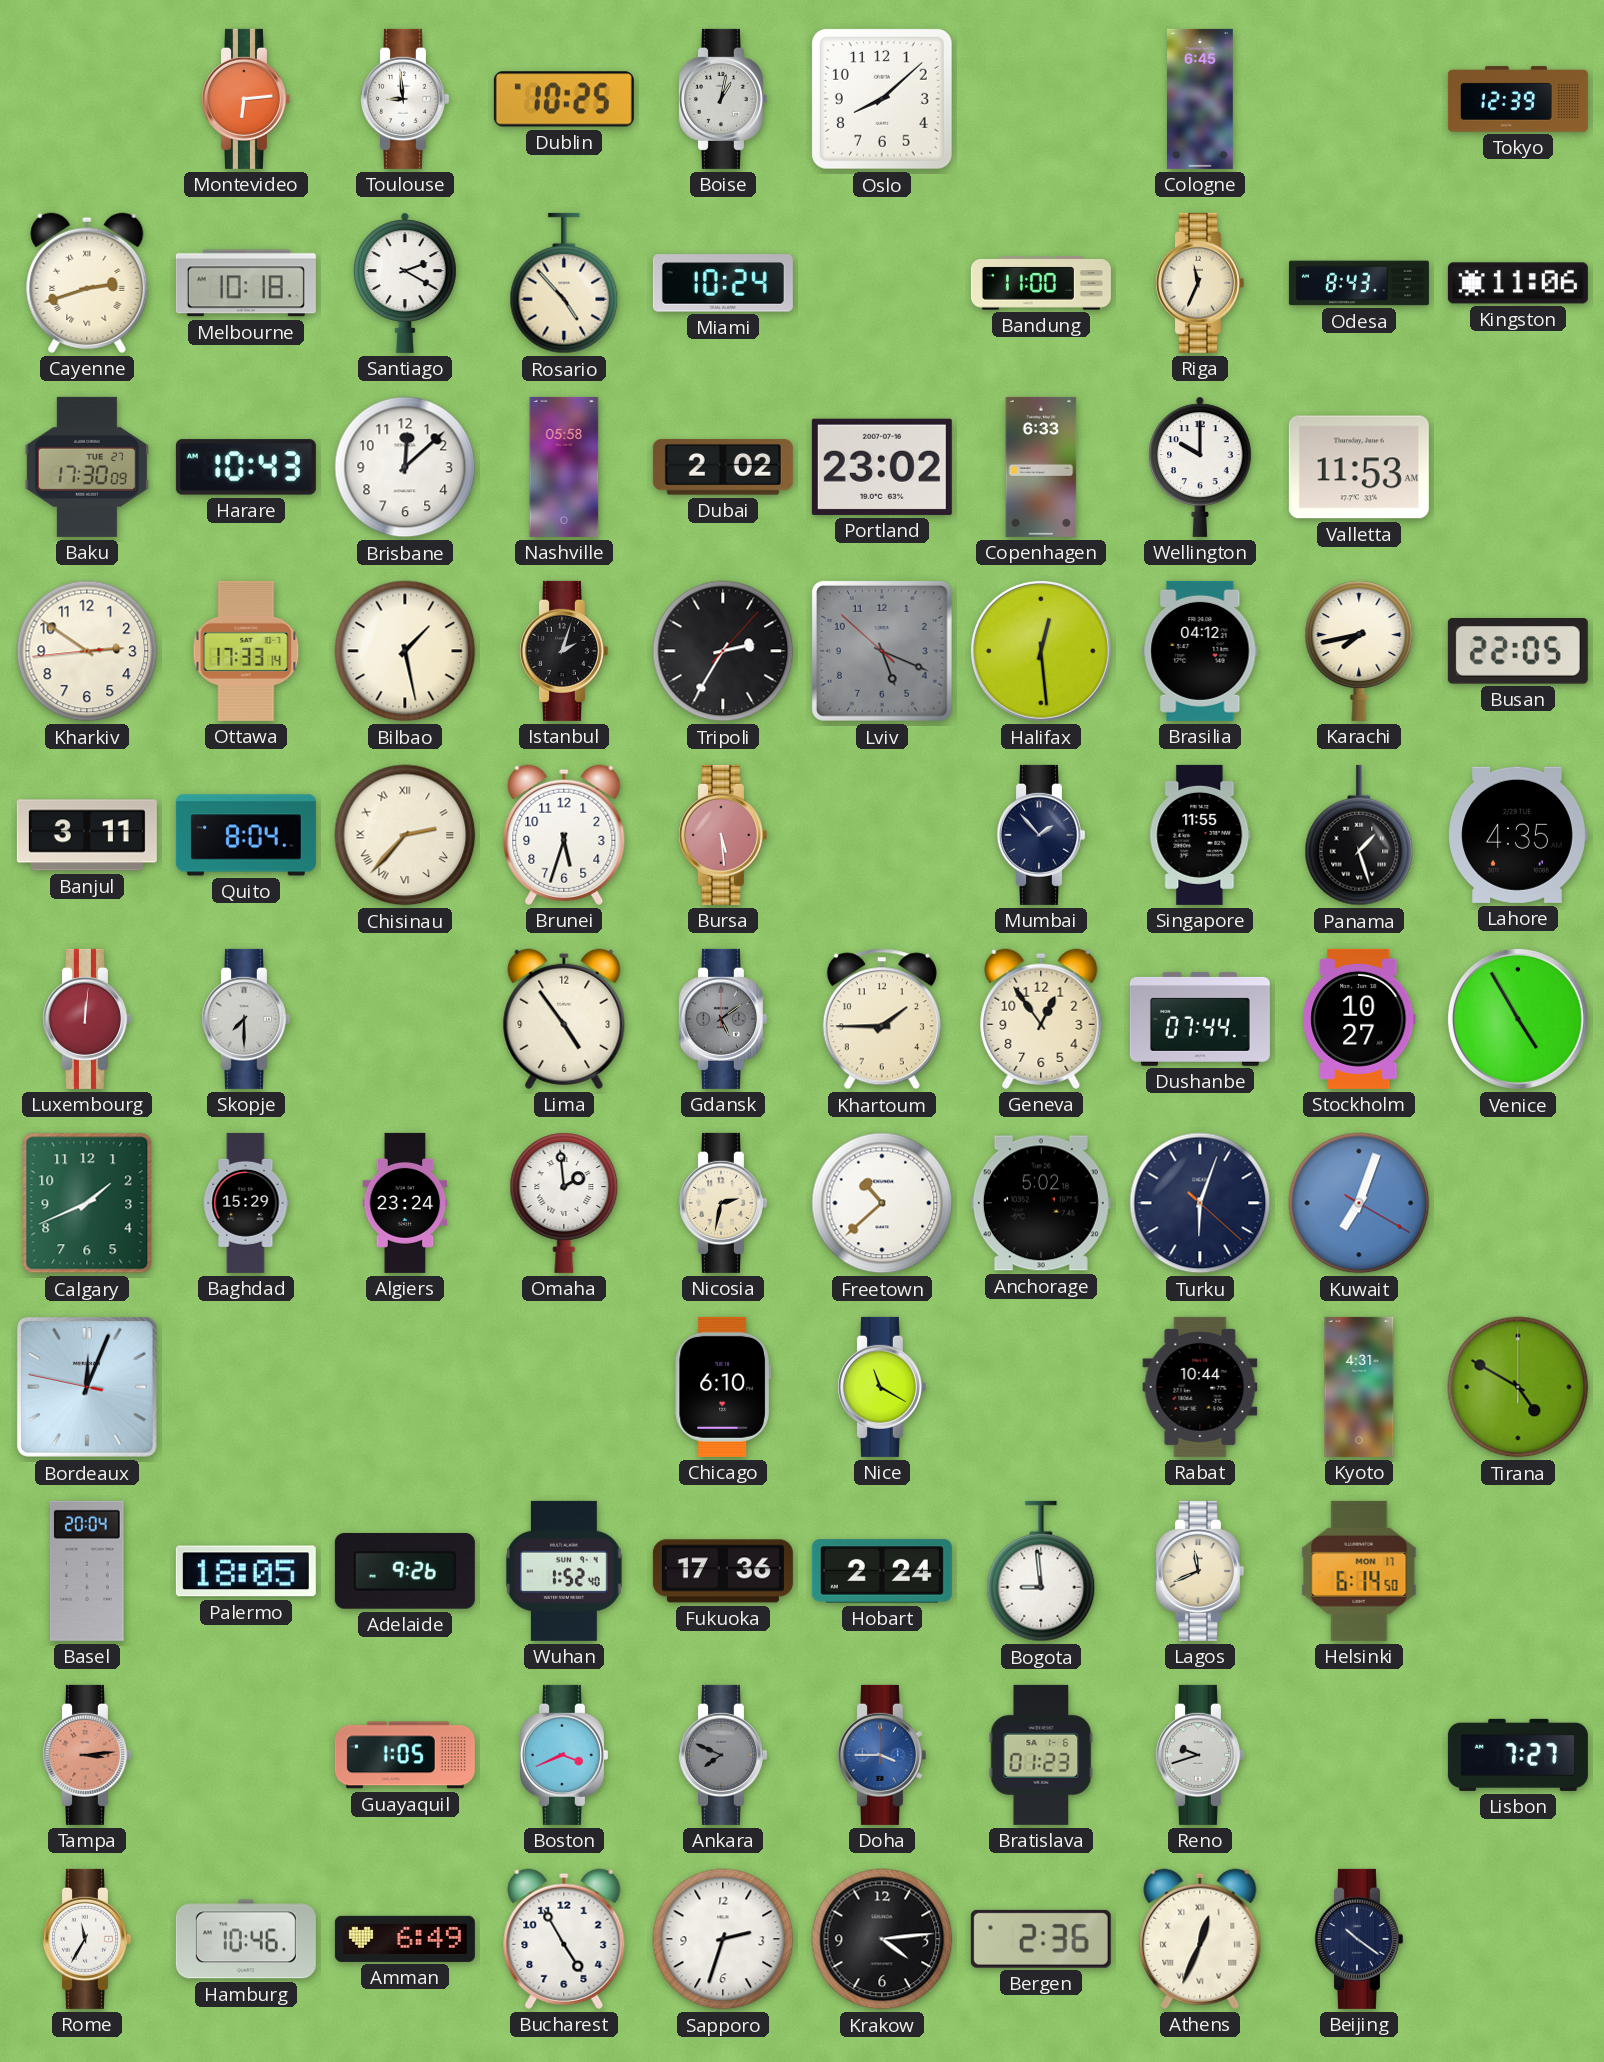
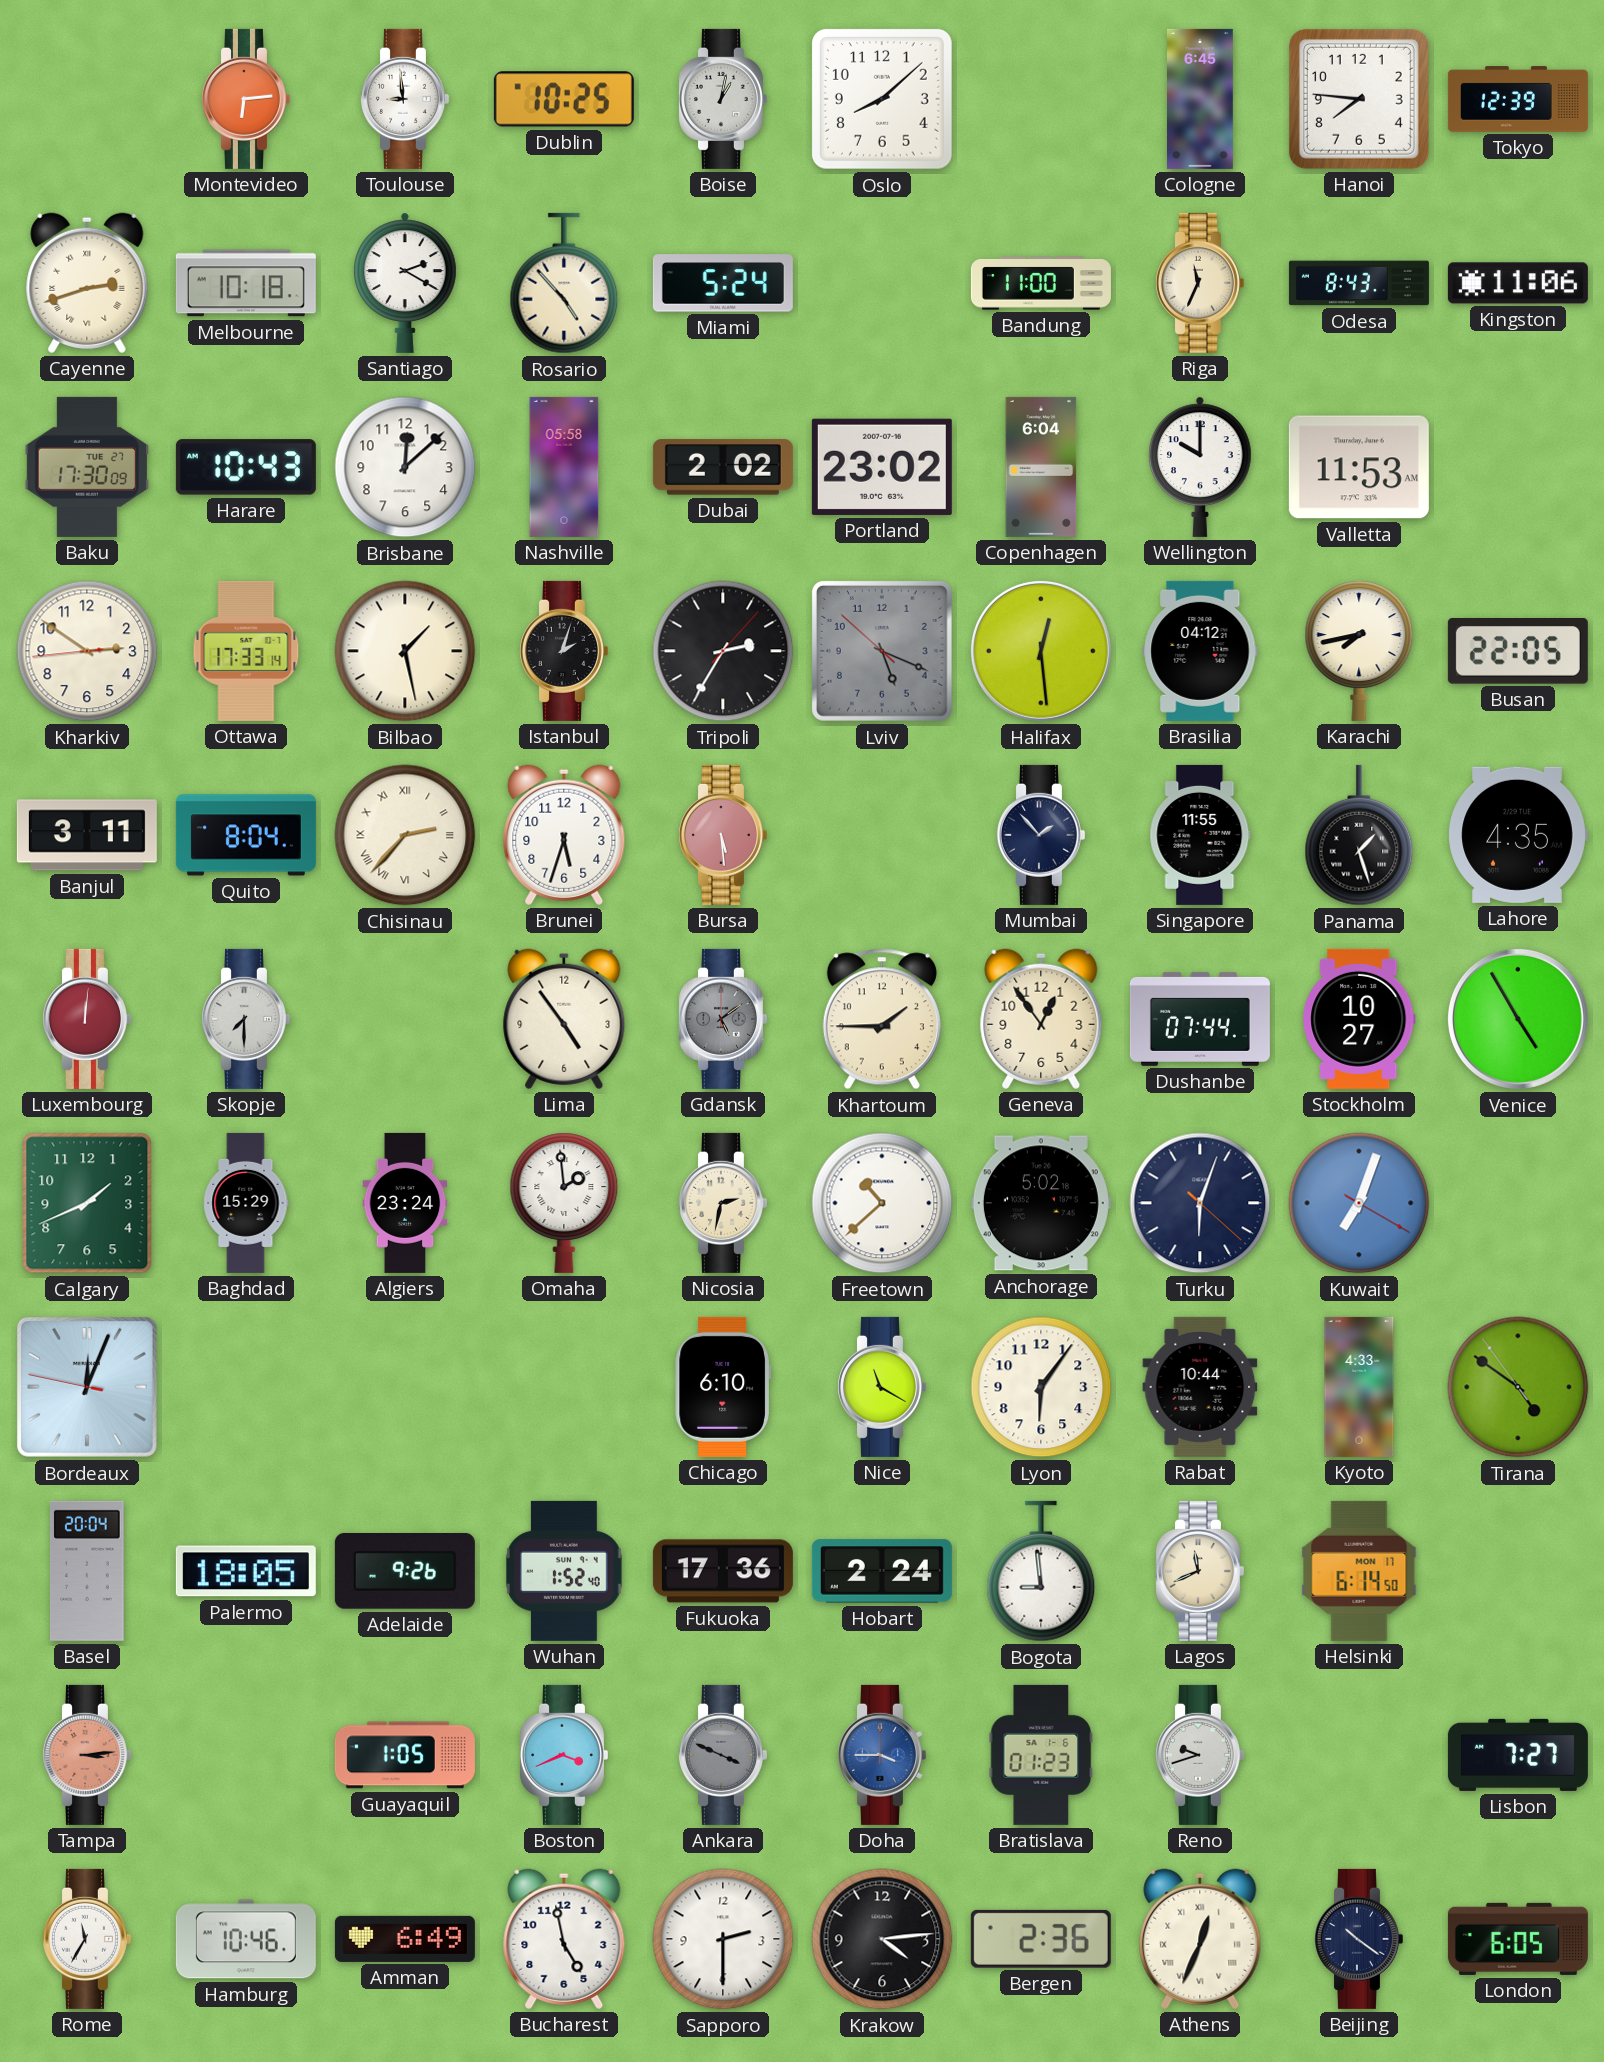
Hanoi: none -> 7:46 (1359, 99)
Miami: 10:24 -> 5:24 (723, 283)
Copenhagen: 6:33 -> 6:04 (1041, 467)
Lyon: none -> 6:06 (1041, 1387)
Kyoto: 4:31 -> 4:33 (1359, 1387)
Tirana: 4:50:00 -> 4:50:54 (1518, 1387)
Ankara: 7:49 -> 3:49 (722, 1755)
Bucharest: 4:55 -> 4:58 (564, 1939)
Sapporo: 2:33 -> 2:30 (723, 1939)
London: none -> 6:05 (1518, 1939)
